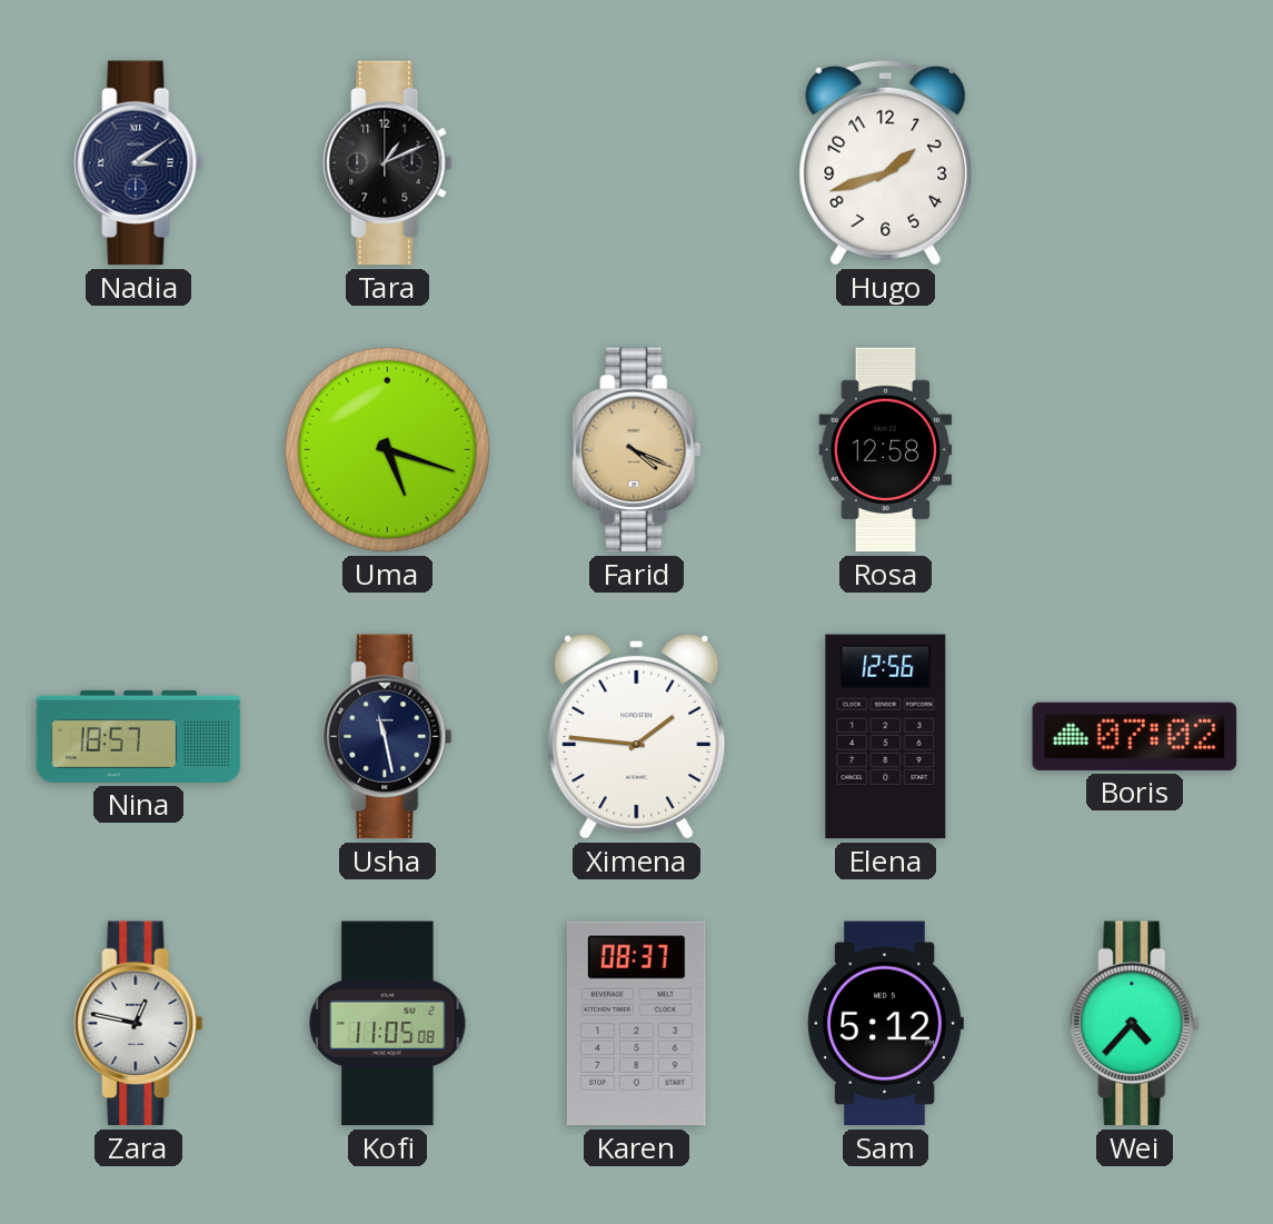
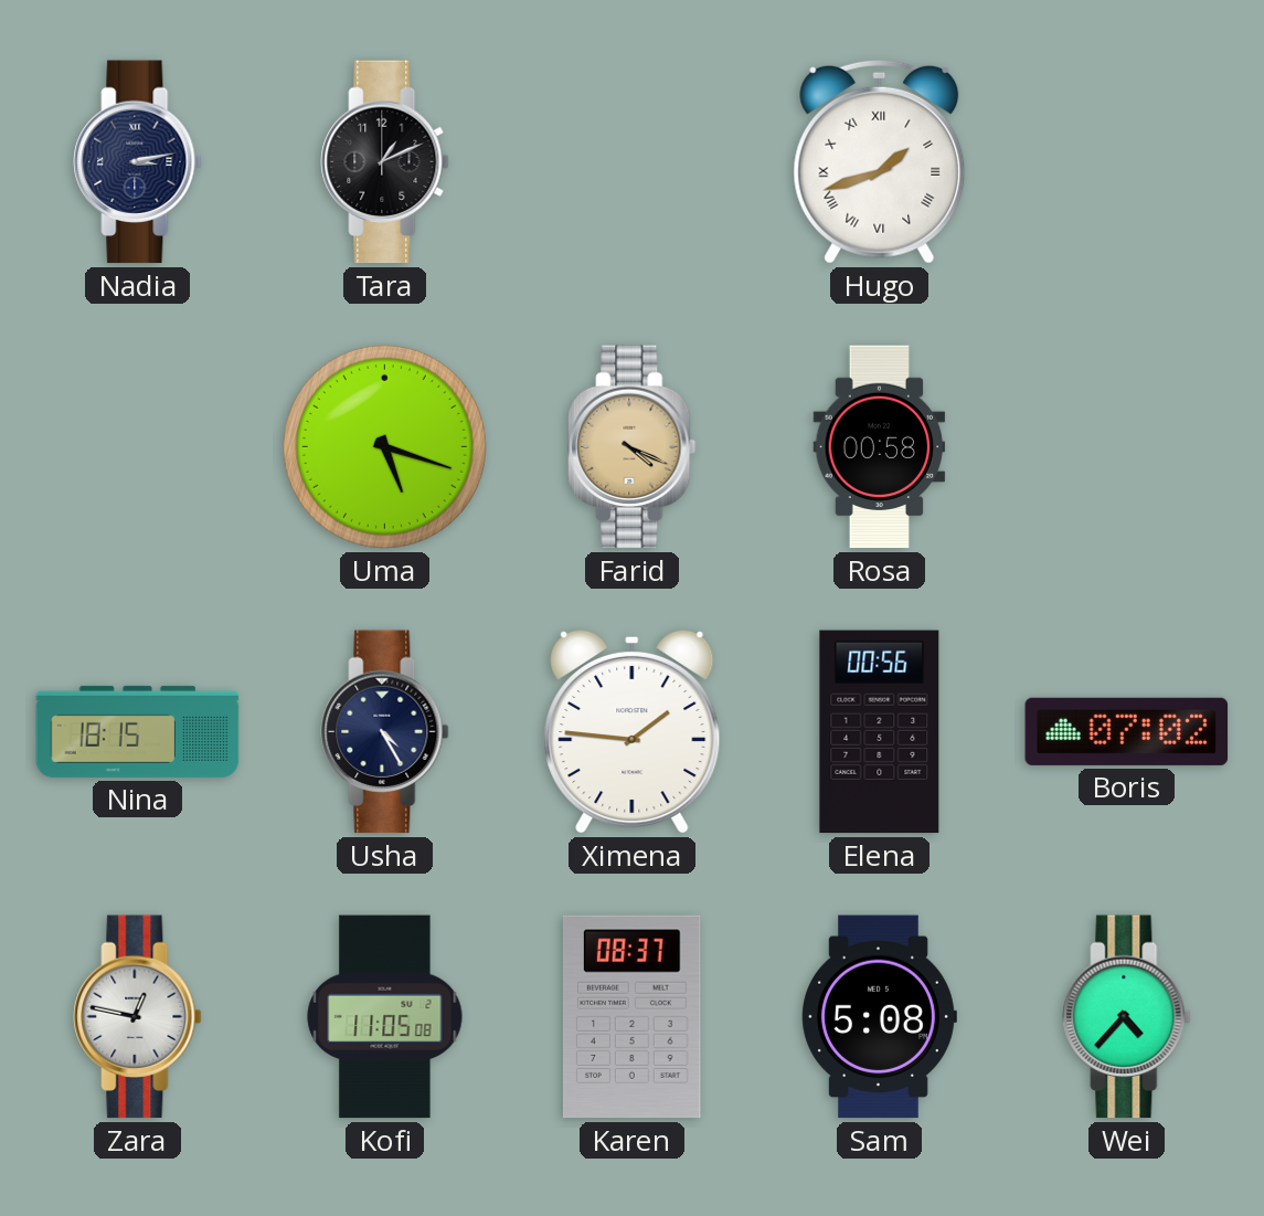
Nadia: 3:09 -> 3:13 (138, 162)
Hugo numerals: Arabic -> Roman (880, 161)
Rosa: 12:58 -> 00:58 (880, 447)
Nina: 18:57 -> 18:15 (138, 731)
Usha: 11:28 -> 4:25 (385, 732)
Elena: 12:56 -> 00:56 (880, 732)
Sam: 5:12 -> 5:08 (879, 1017)
